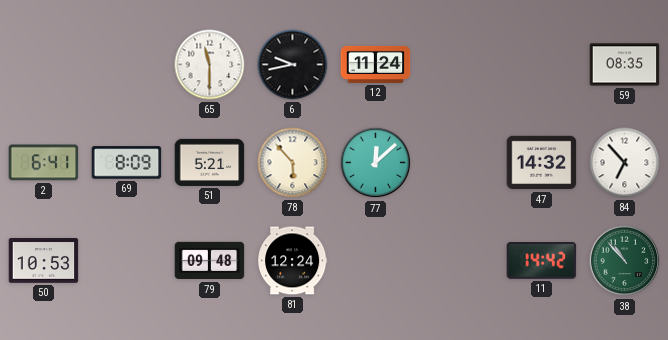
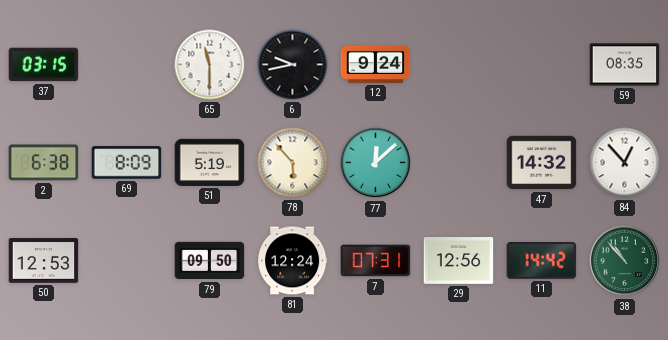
37: none -> 03:15 (44, 65)
12: 11:24 -> 9:24 (376, 64)
2: 6:41 -> 6:38 (44, 163)
51: 5:21 -> 5:19 (210, 162)
84: 6:53 -> 12:53 (625, 163)
50: 10:53 -> 12:53 (44, 261)
79: 09:48 -> 09:50 (210, 261)
7: none -> 07:31 (376, 261)
29: none -> 12:56 (459, 261)
